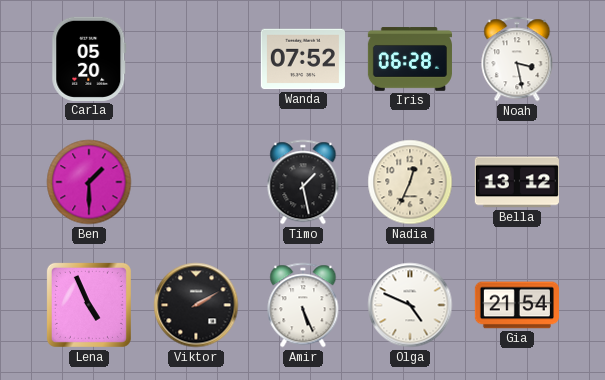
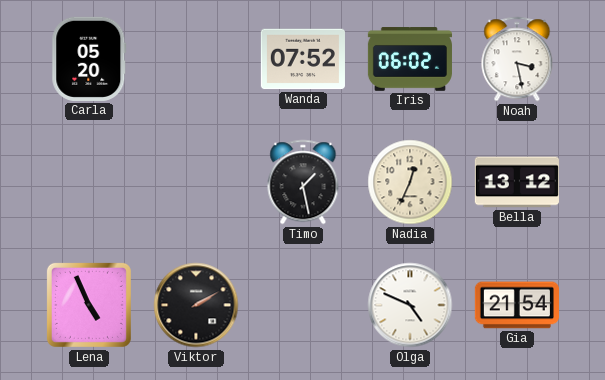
Iris: 06:28 -> 06:02 (410, 59)
Ben: 1:30 -> none (89, 182)
Amir: 5:26 -> none (303, 305)
